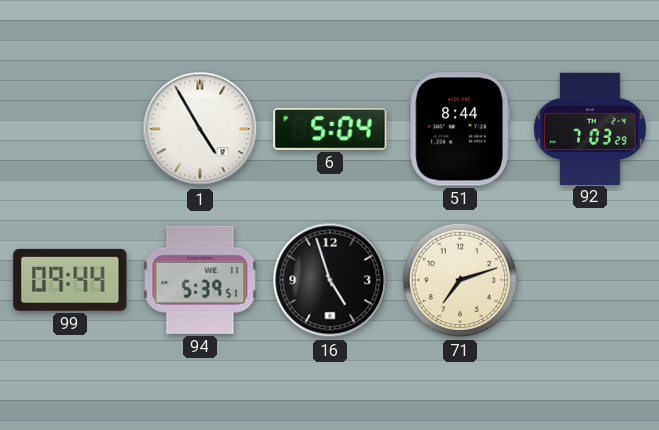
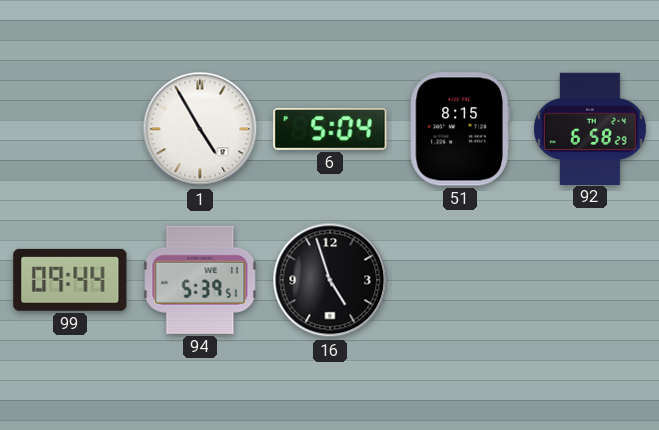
51: 8:44 -> 8:15 (460, 129)
92: 7:03 -> 6:58 (590, 128)
71: 7:12 -> none (460, 280)
